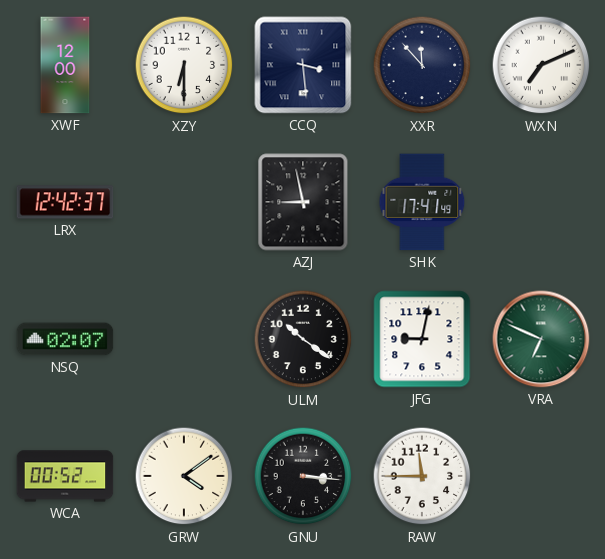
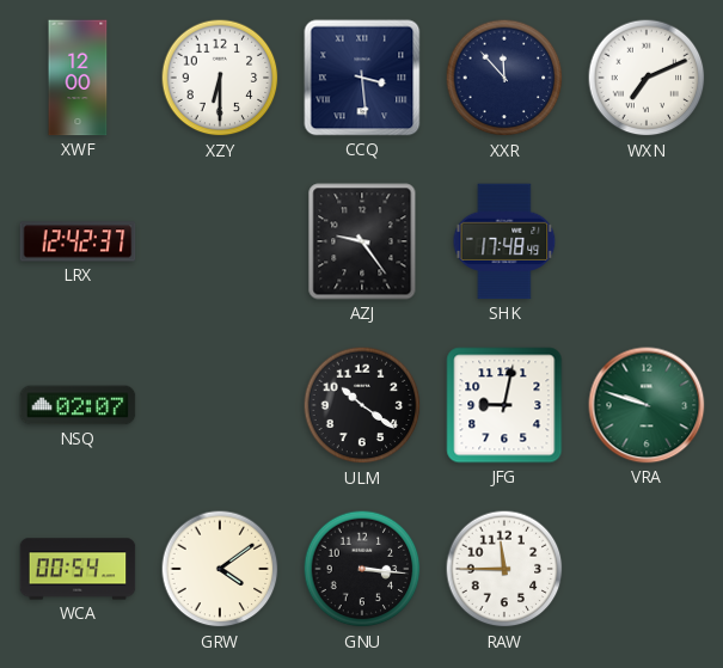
AZJ: 8:58 -> 9:24 (362, 241)
SHK: 17:41 -> 17:48 (504, 241)
VRA: 6:49 -> 9:48 (647, 405)
WCA: 00:52 -> 00:54 (78, 569)
